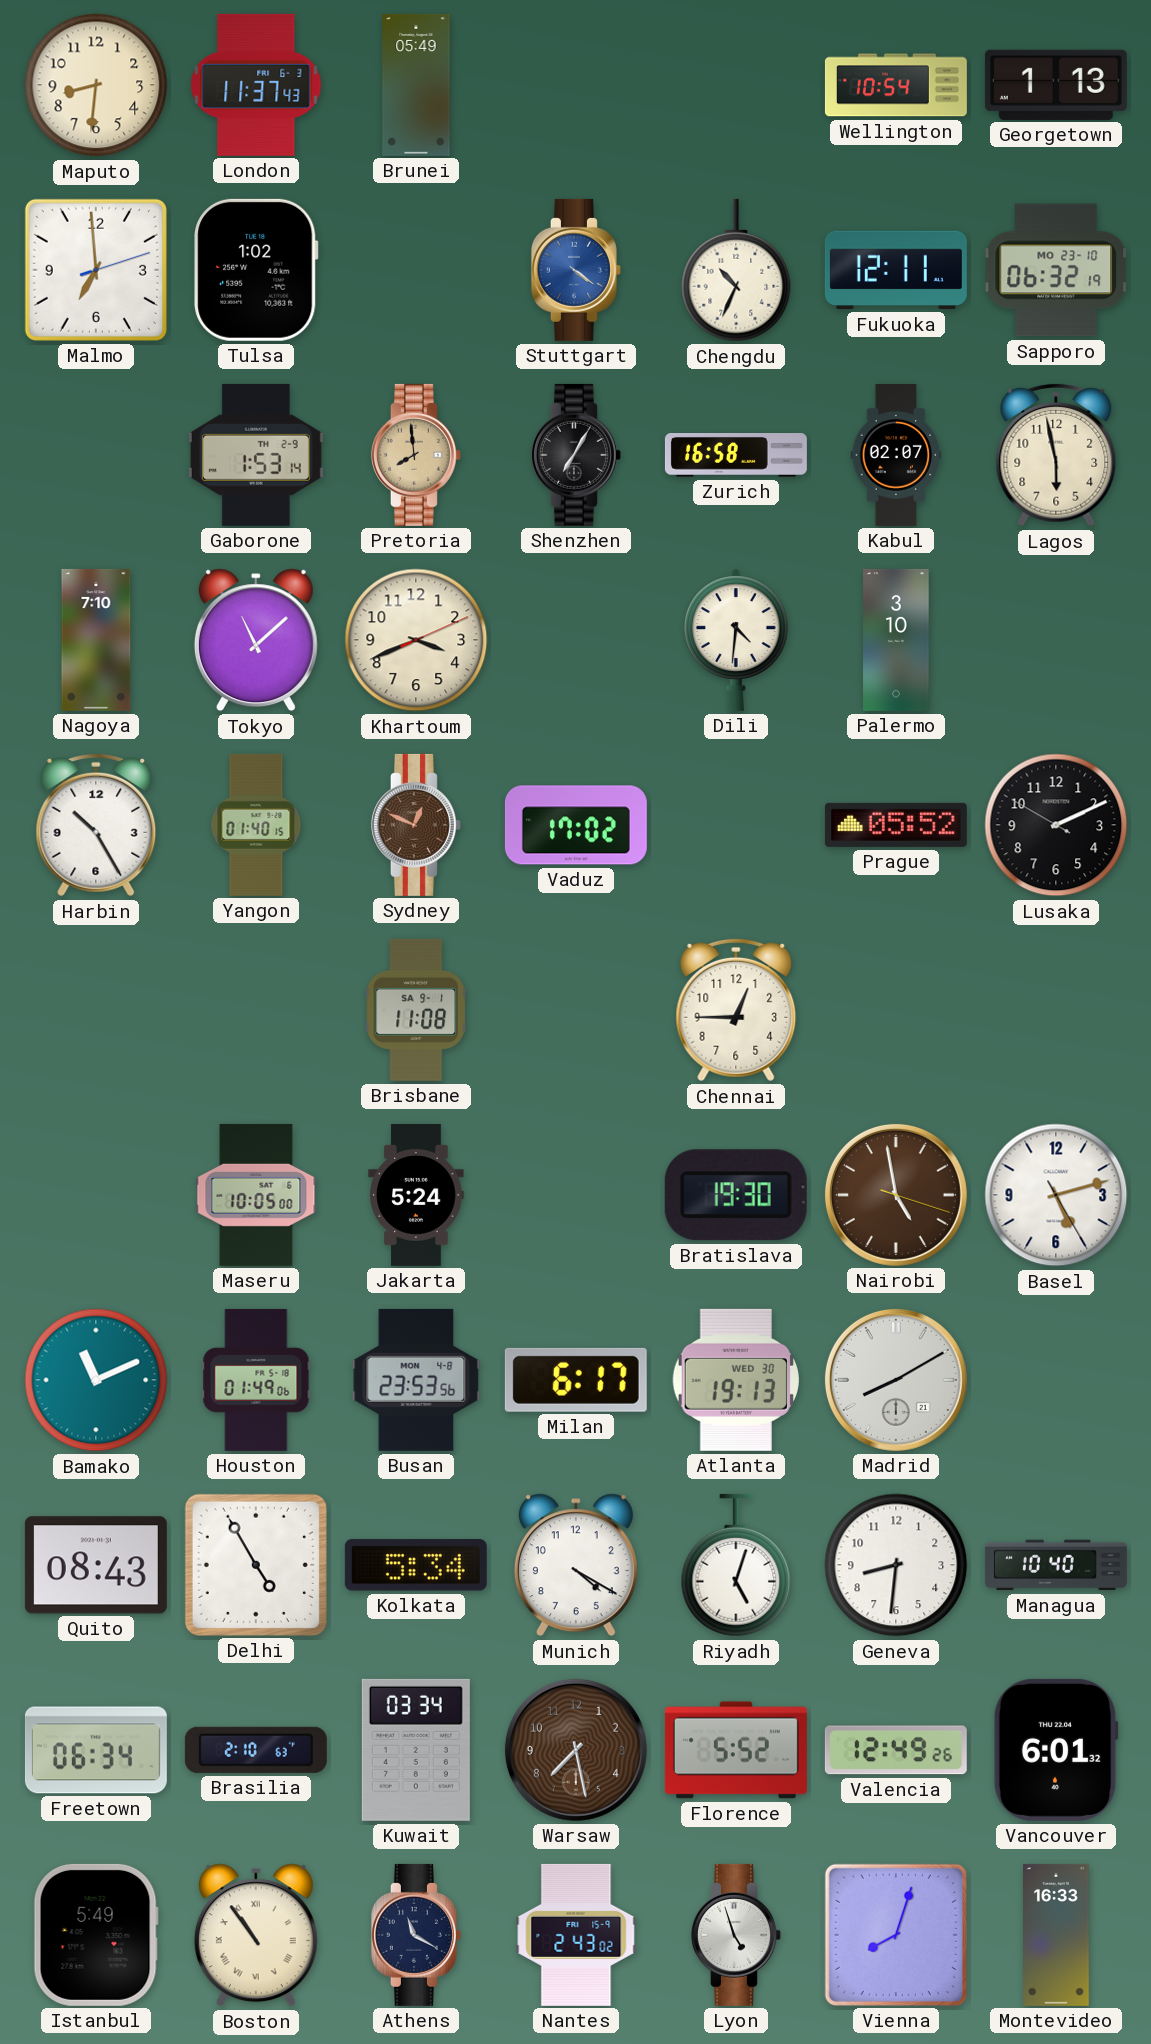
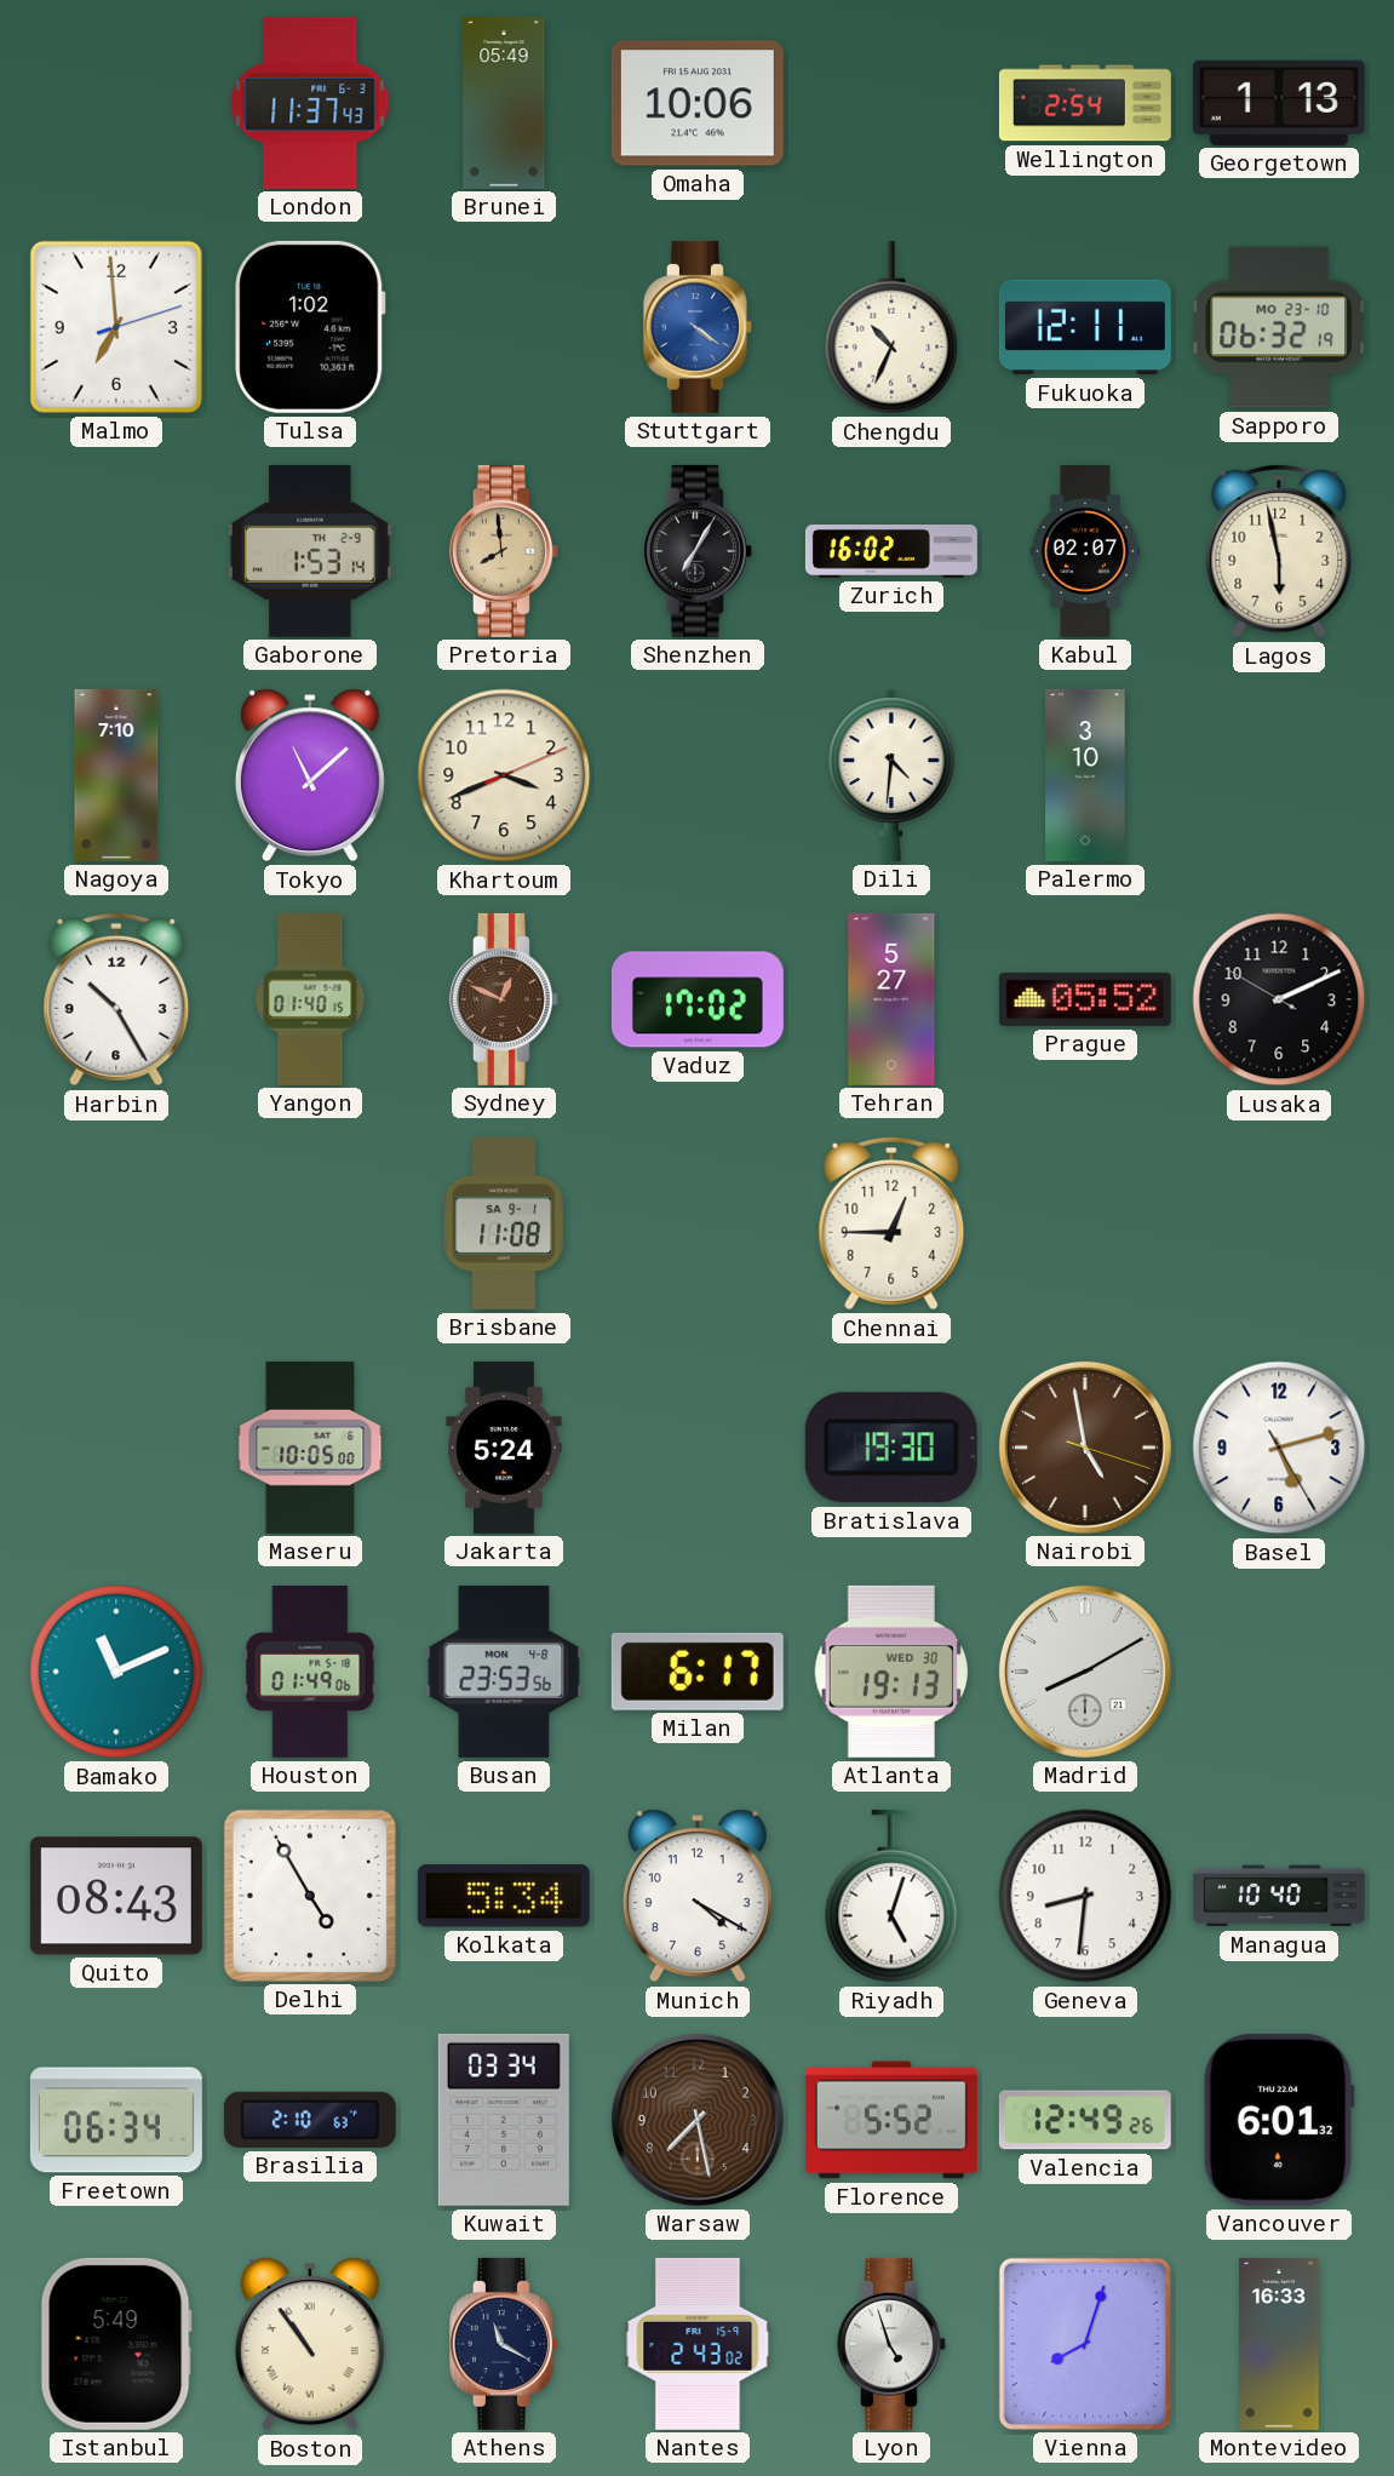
Maputo: 8:31 -> none (96, 85)
Omaha: none -> 10:06 (698, 103)
Wellington: 10:54 -> 2:54 (1085, 103)
Zurich: 16:58 -> 16:02 (891, 552)
Tehran: none -> 5:27 (891, 999)
